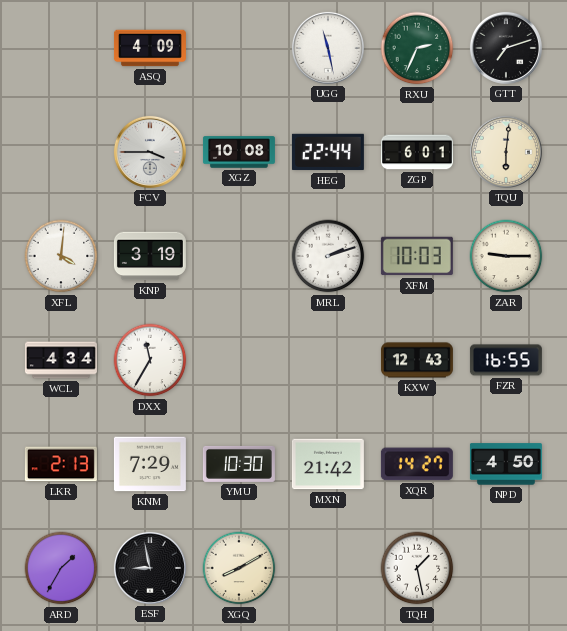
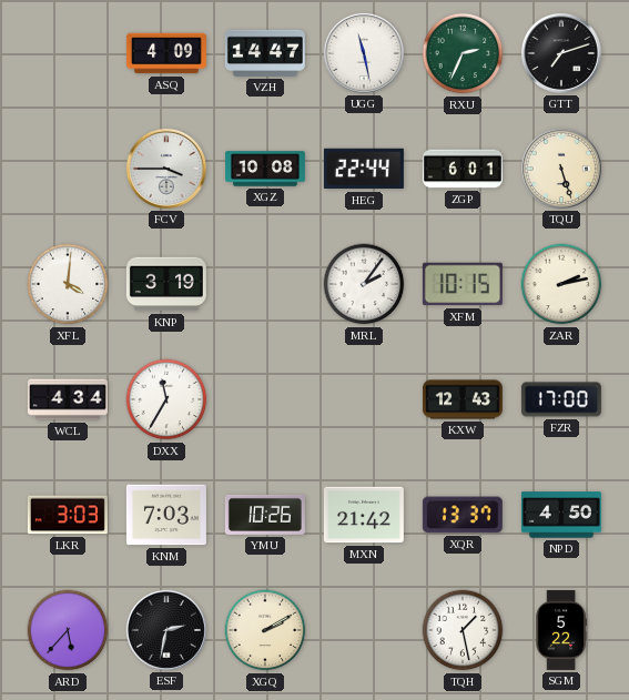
VZH: none -> 14:47 (265, 53)
TQU: 6:01 -> 5:27 (561, 169)
MRL: 2:12 -> 2:06 (364, 284)
XFM: 10:03 -> 10:15 (463, 284)
ZAR: 9:15 -> 2:13 (561, 284)
FZR: 16:55 -> 17:00 (561, 399)
LKR: 2:13 -> 3:03 (68, 515)
KNM: 7:29 -> 7:03 (166, 515)
YMU: 10:30 -> 10:26 (265, 515)
XQR: 14:27 -> 13:37 (463, 515)
ARD: 1:35 -> 5:37 (68, 630)
ESF: 8:58 -> 2:32 (166, 630)
XGQ: 8:10 -> 2:10 (265, 630)
SGM: none -> 5:22 (561, 630)
